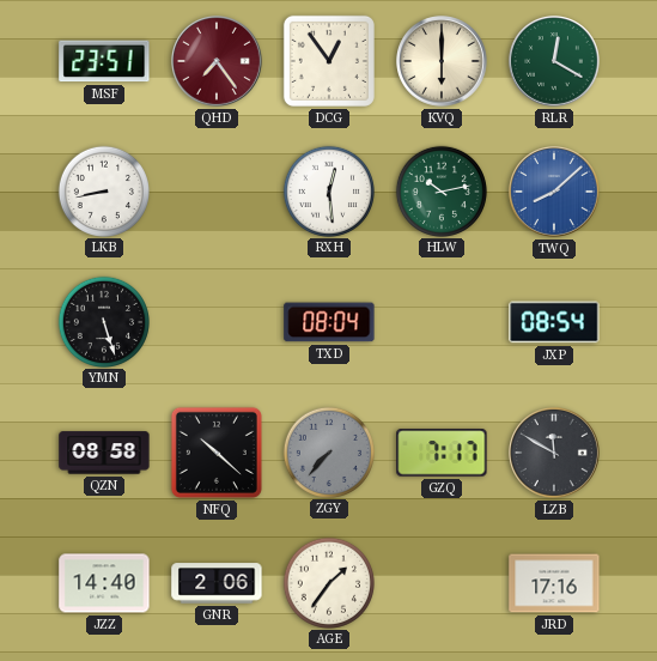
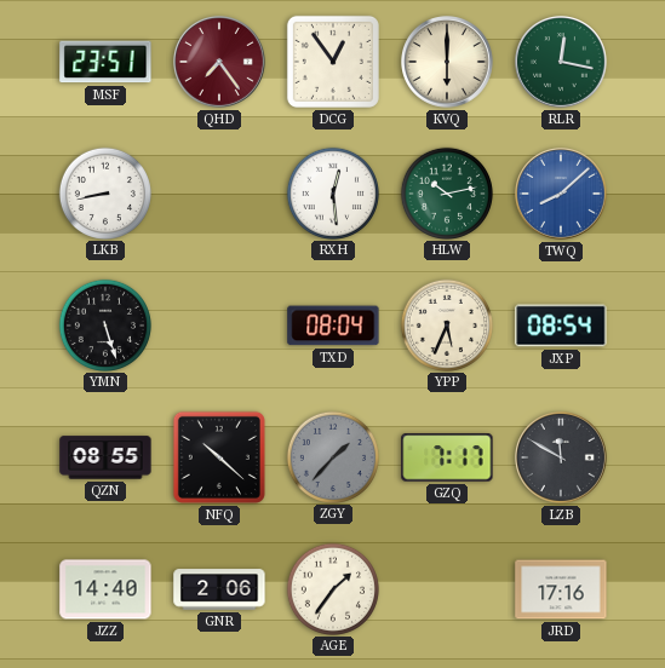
RLR: 12:20 -> 12:17 (562, 63)
YPP: none -> 5:34 (446, 324)
QZN: 08:58 -> 08:55 (105, 457)
ZGY: 7:37 -> 1:37 (332, 456)
